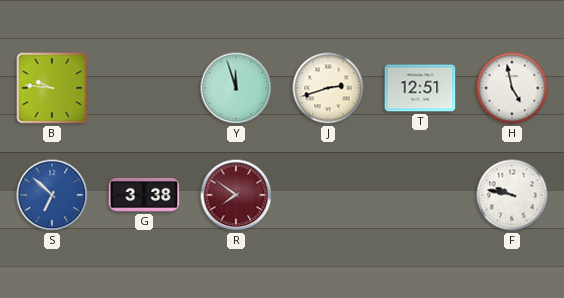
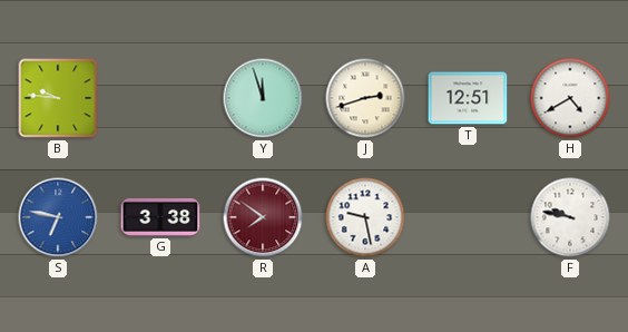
H: 4:58 -> 4:40 (570, 98)
S: 6:52 -> 6:47 (58, 217)
A: none -> 9:28 (365, 217)
